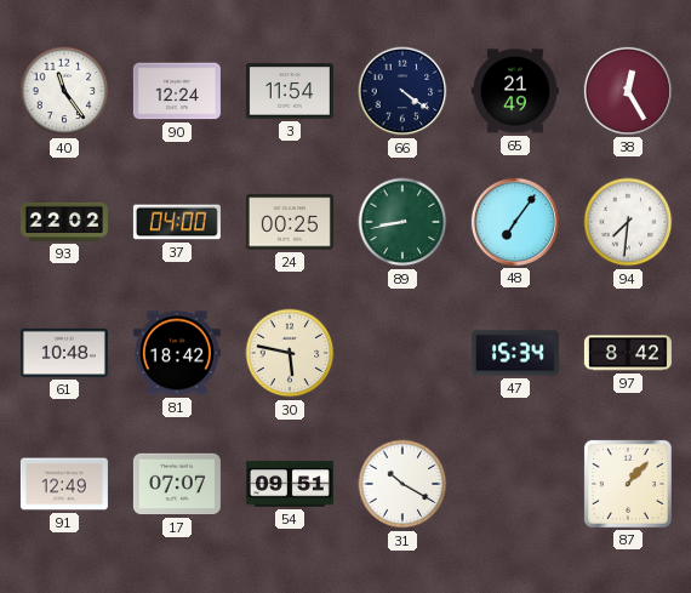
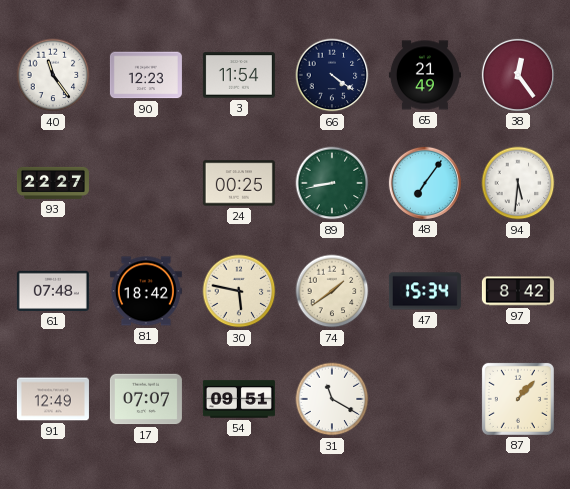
90: 12:24 -> 12:23 (146, 75)
38: 12:25 -> 12:24 (518, 75)
93: 22:02 -> 22:27 (53, 183)
37: 04:00 -> none (177, 222)
94: 7:31 -> 5:31 (518, 183)
61: 10:48 -> 07:48 (53, 291)
74: none -> 1:39 (332, 291)
31: 10:20 -> 11:20 (332, 399)
